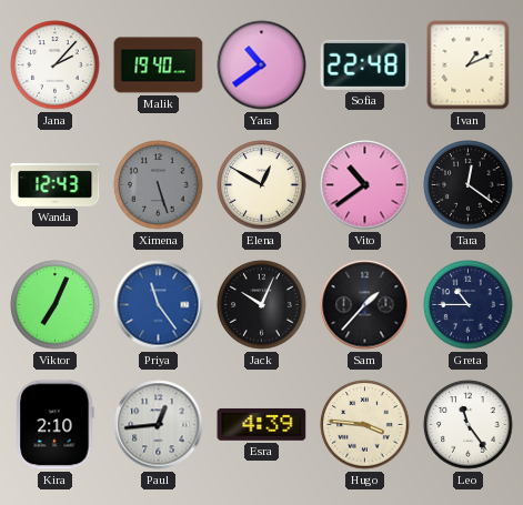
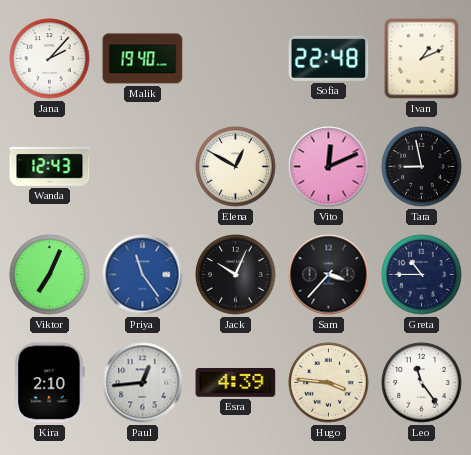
Yara: 10:39 -> none (262, 65)
Ximena: 5:27 -> none (159, 185)
Vito: 10:39 -> 12:11 (329, 167)
Tara: 12:21 -> 8:58 (422, 167)
Sam: 1:37 -> 3:37 (329, 275)
